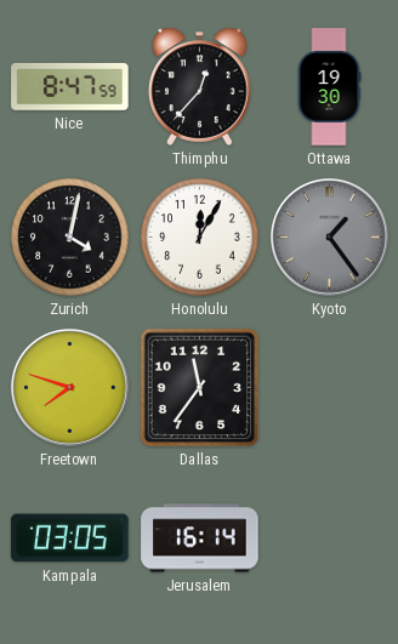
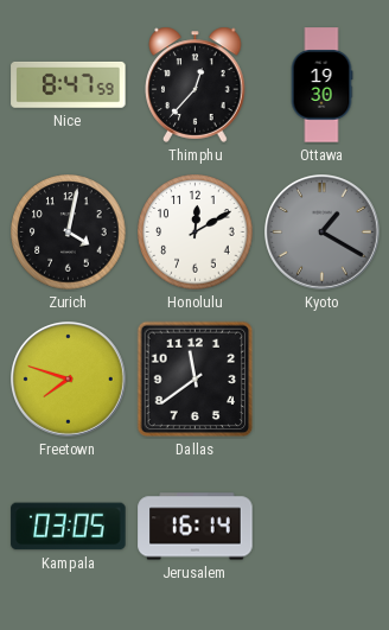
Honolulu: 12:05 -> 12:10 (196, 233)
Kyoto: 1:24 -> 1:20 (323, 233)
Dallas: 11:36 -> 11:39 (196, 380)
